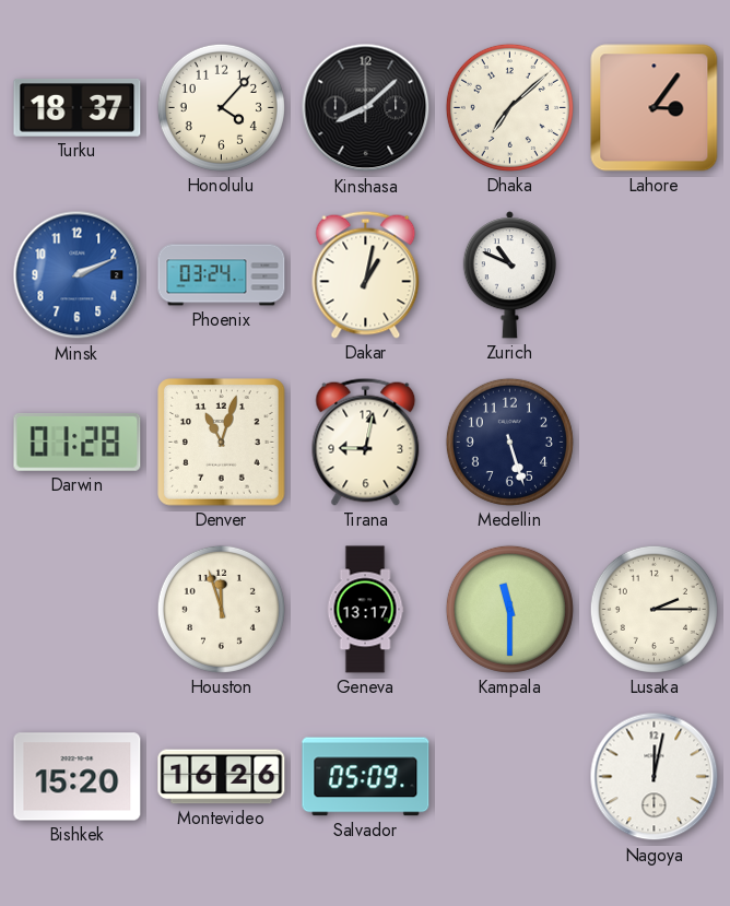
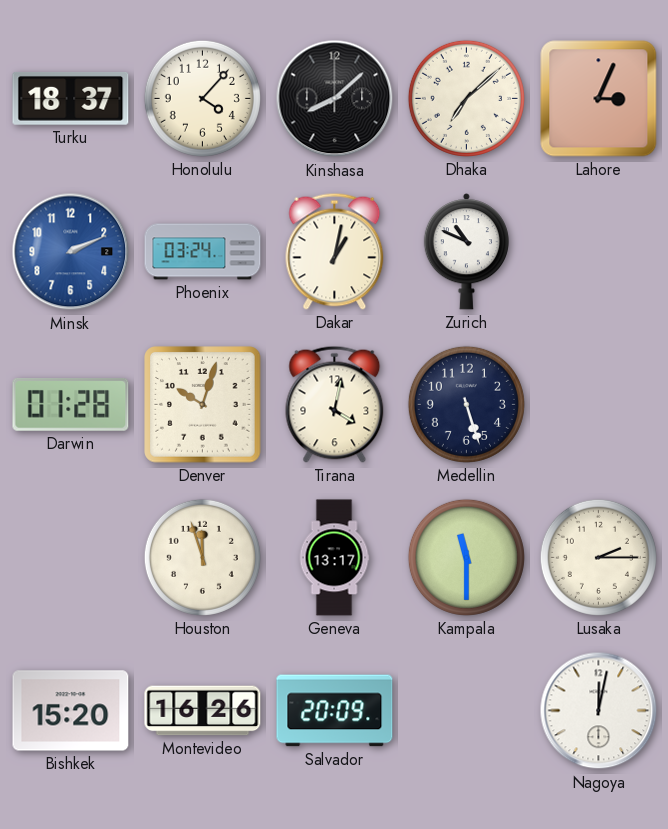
Lahore: 3:06 -> 3:04 (599, 99)
Denver: 11:03 -> 10:03 (203, 405)
Tirana: 9:02 -> 4:02 (335, 404)
Salvador: 05:09 -> 20:09 (335, 711)
